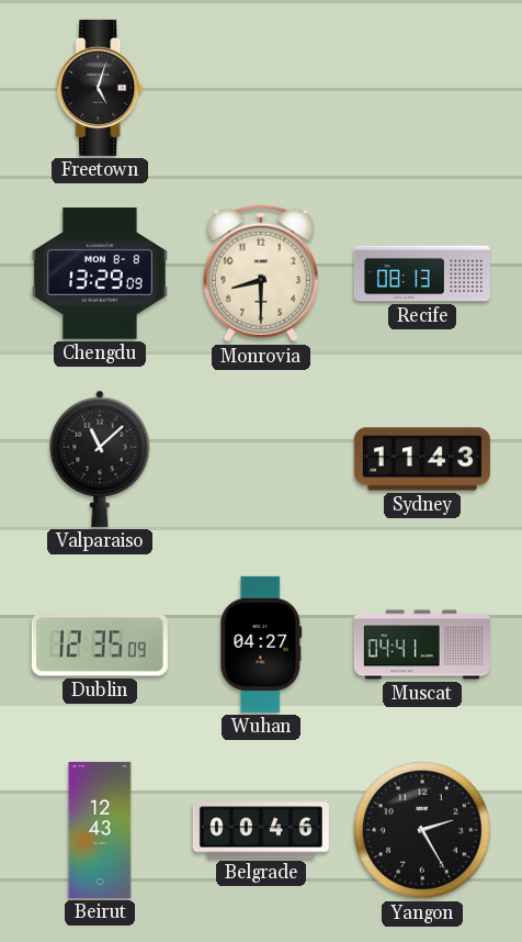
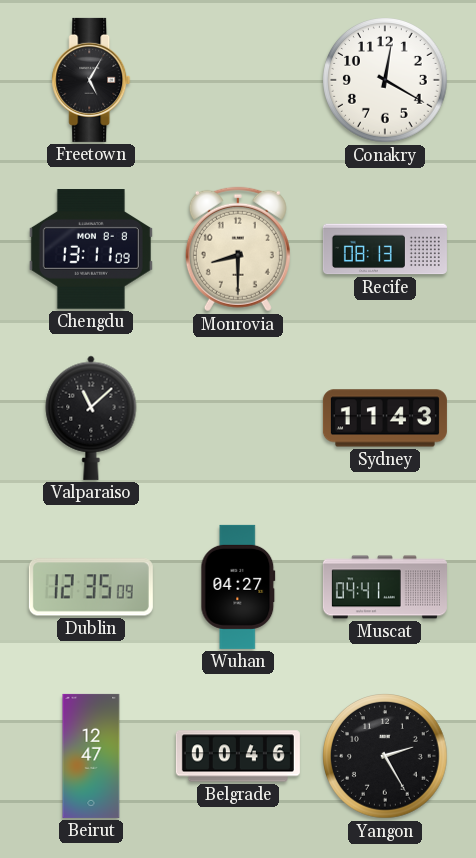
Freetown: 5:03 -> 5:05 (91, 80)
Conakry: none -> 12:20 (386, 81)
Chengdu: 13:29 -> 13:11 (91, 249)
Beirut: 12:43 -> 12:47 (91, 756)
